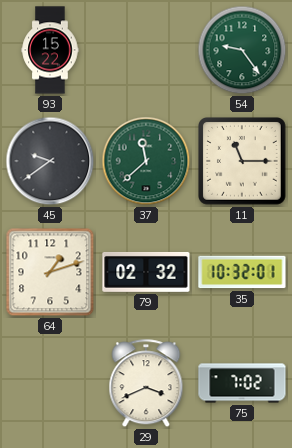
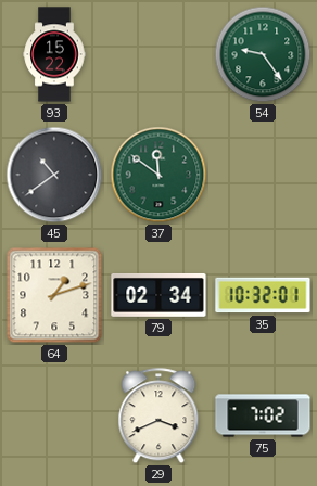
45: 9:39 -> 10:39 (54, 175)
37: 11:38 -> 11:51 (158, 175)
11: 11:15 -> none (243, 162)
79: 02:32 -> 02:34 (158, 295)
